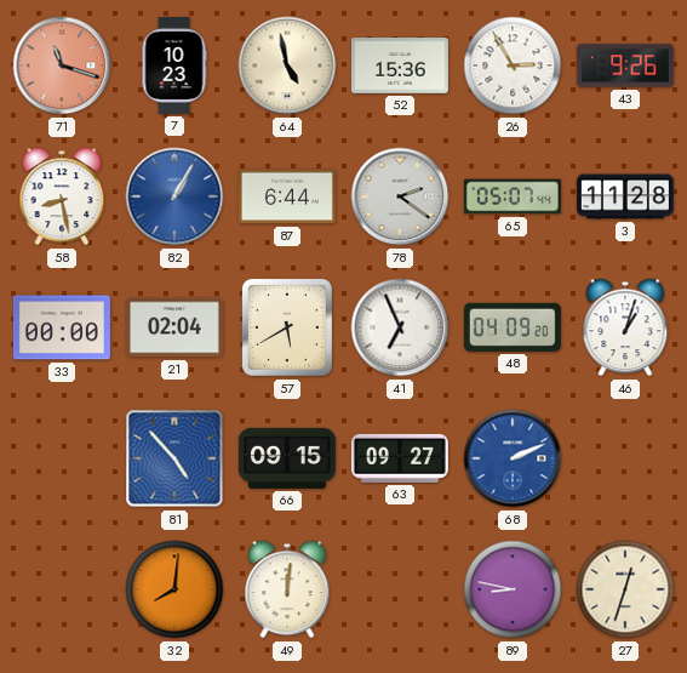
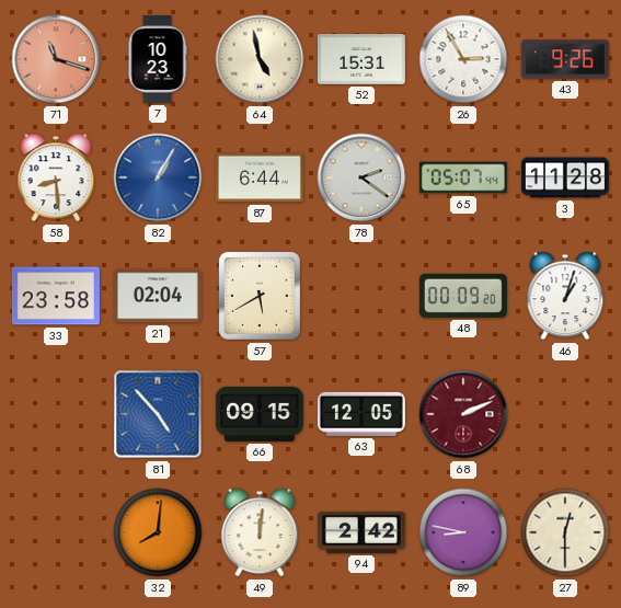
52: 15:36 -> 15:31 (361, 60)
58: 8:28 -> 8:29 (56, 177)
33: 00:00 -> 23:58 (56, 296)
41: 6:56 -> none (400, 327)
48: 04:09 -> 00:09 (463, 296)
63: 09:27 -> 12:05 (361, 414)
68 dial: blue -> burgundy (463, 414)
94: none -> 2:42 (361, 532)
27: 12:33 -> 12:30 (565, 532)
